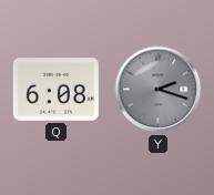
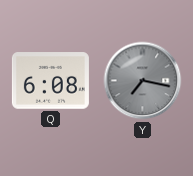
Y: 2:18 -> 7:17 (143, 81)
